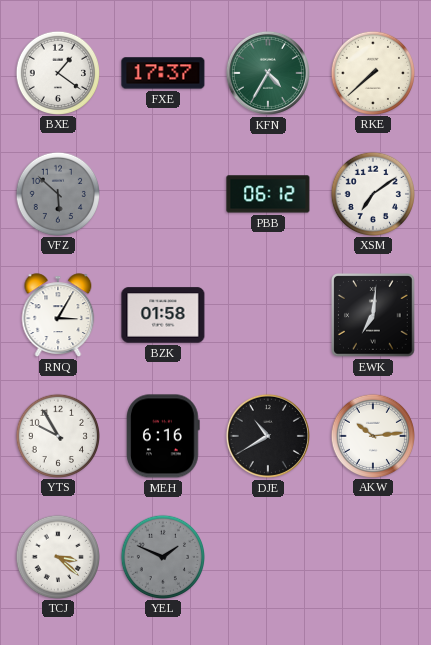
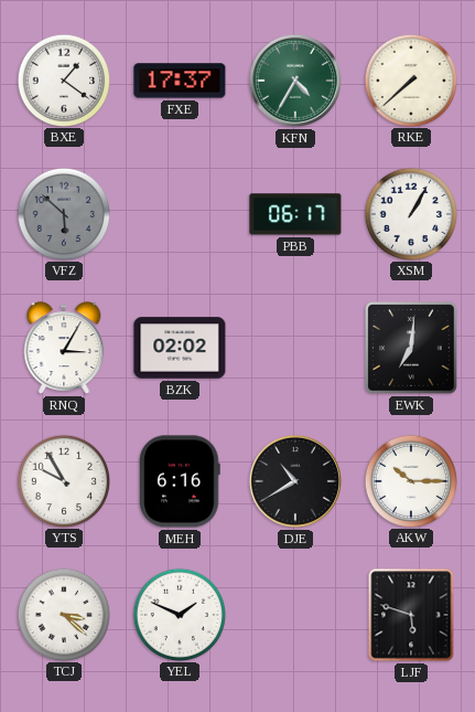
PBB: 06:12 -> 06:17 (295, 214)
XSM: 7:09 -> 1:05 (410, 213)
BZK: 01:58 -> 02:02 (180, 348)
AKW: 10:14 -> 10:15 (410, 480)
YEL dial: grey -> white (179, 614)
LJF: none -> 5:48 (411, 615)
